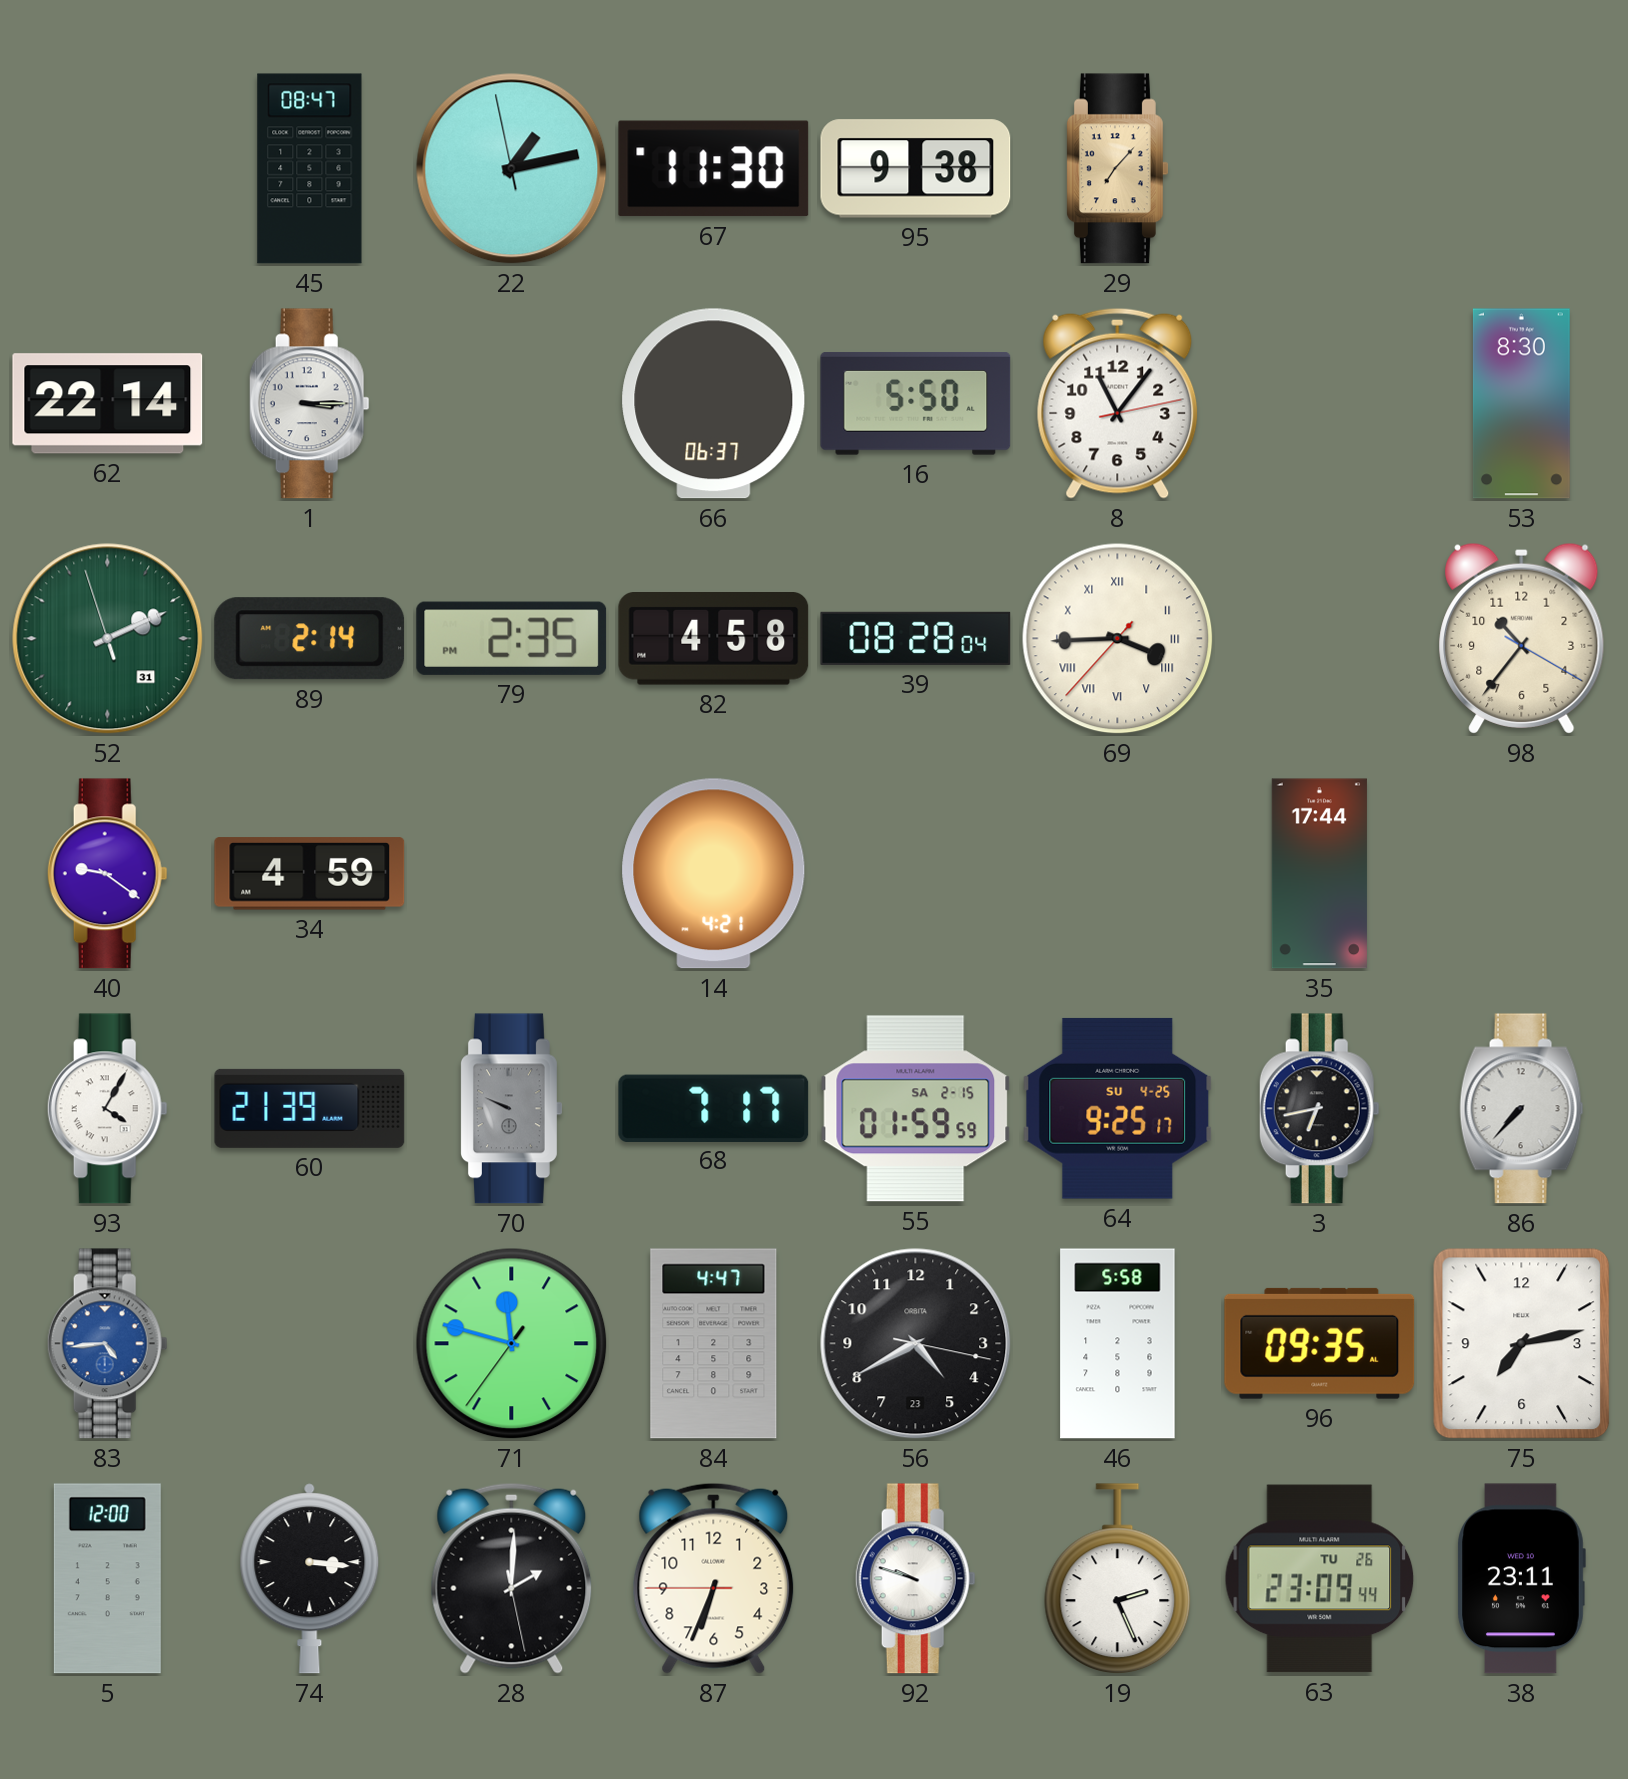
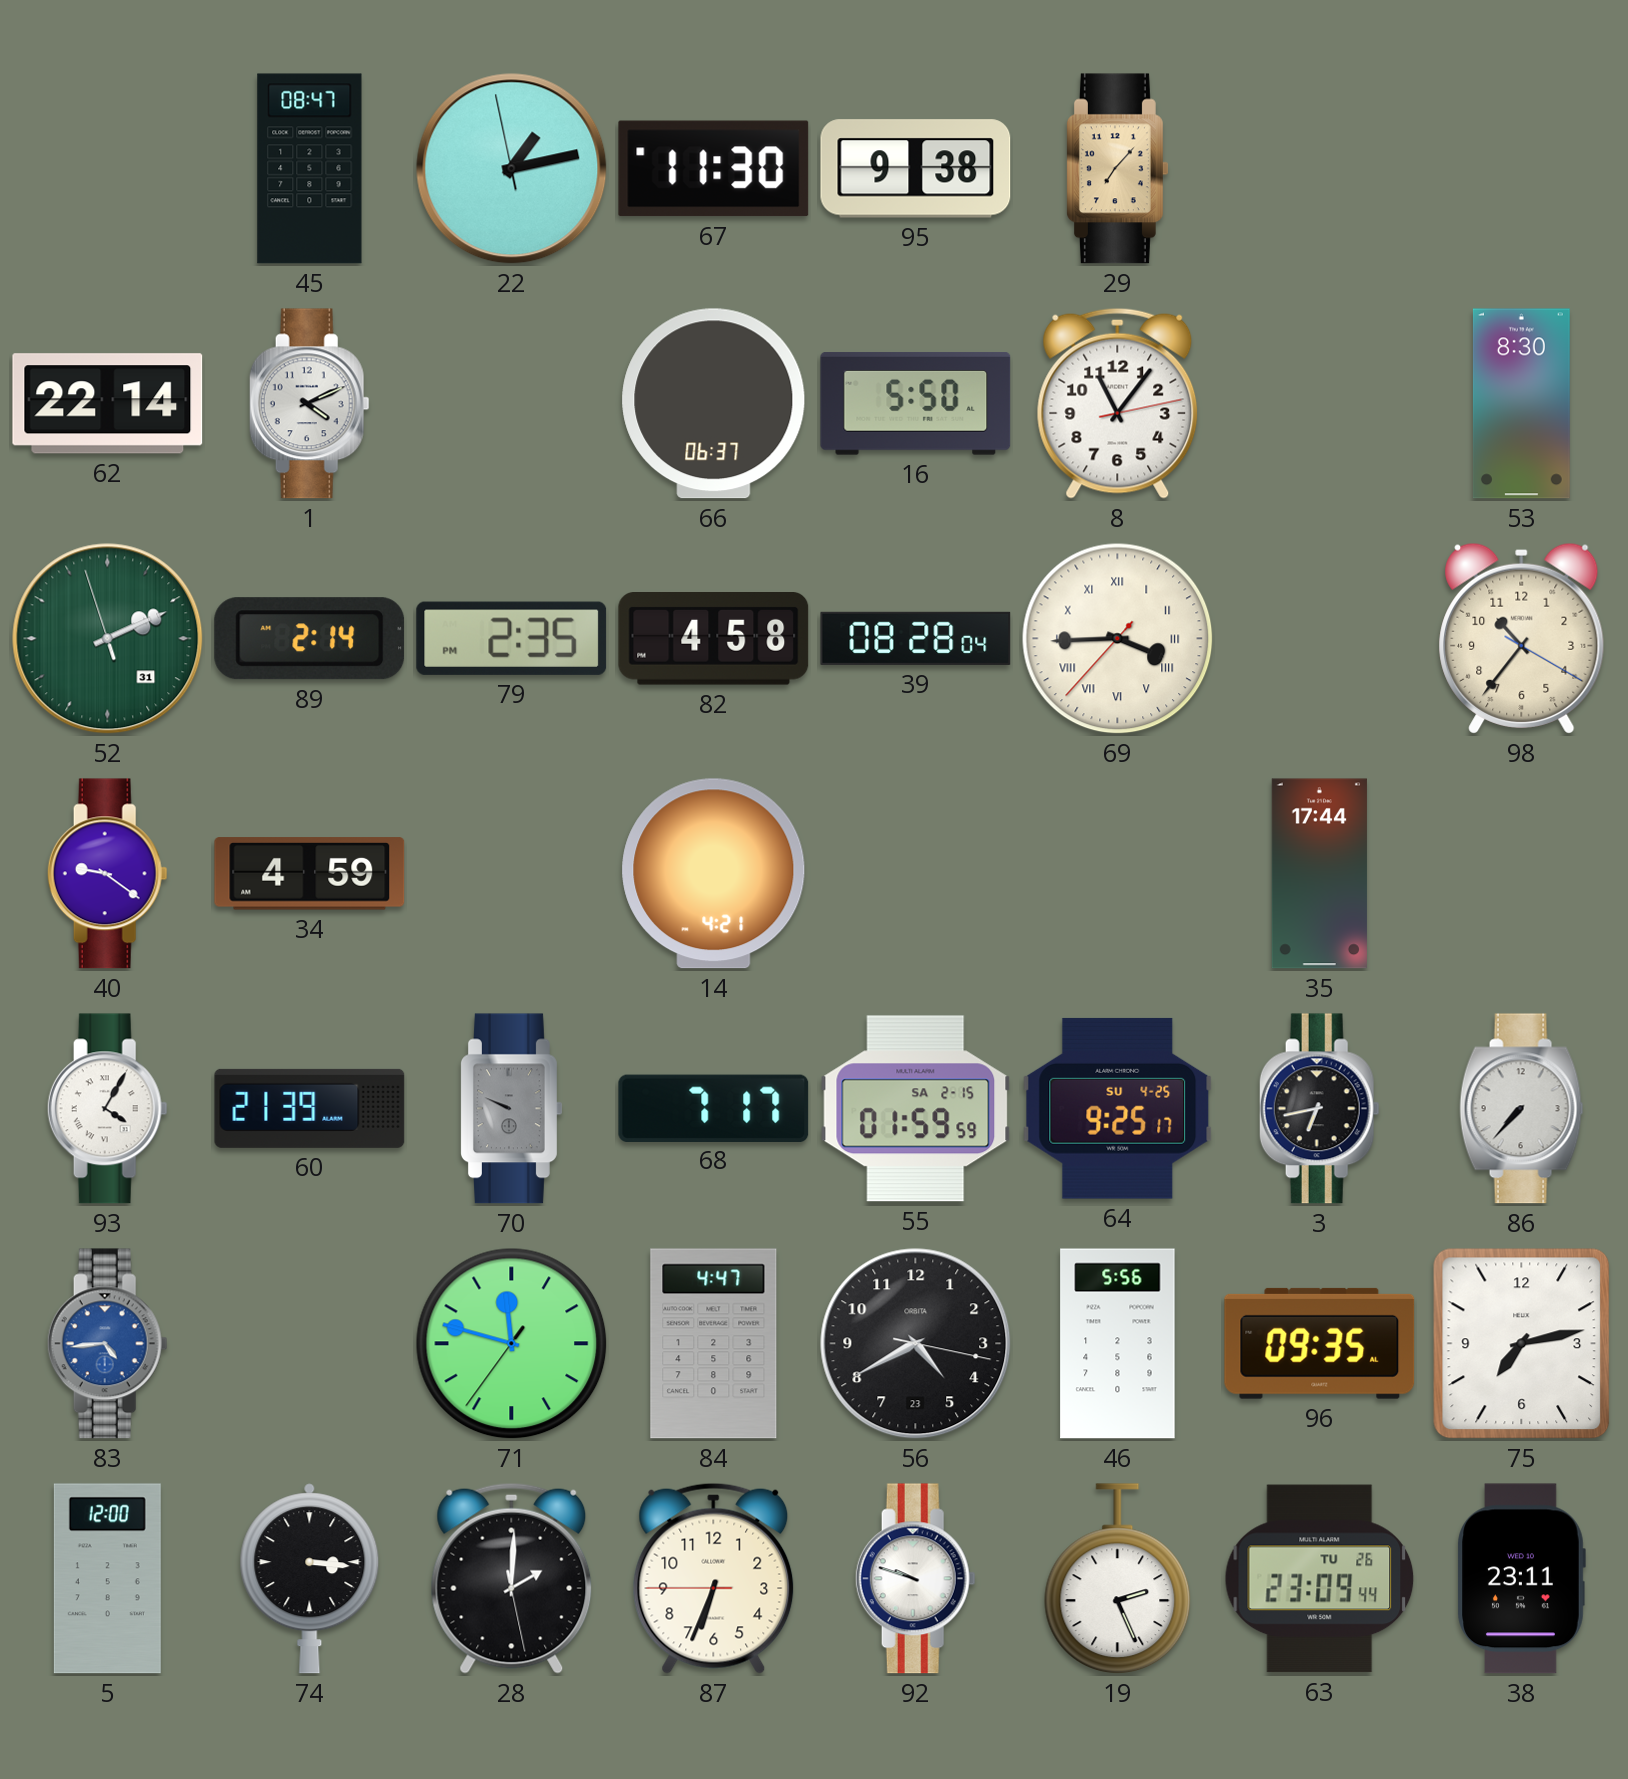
1: 3:15 -> 4:11 (309, 404)
46: 5:58 -> 5:56 (1118, 1344)
